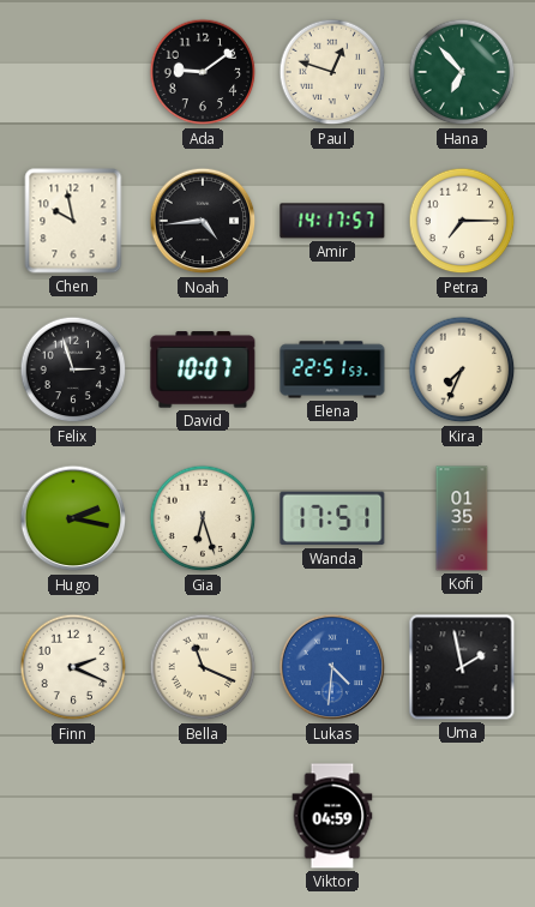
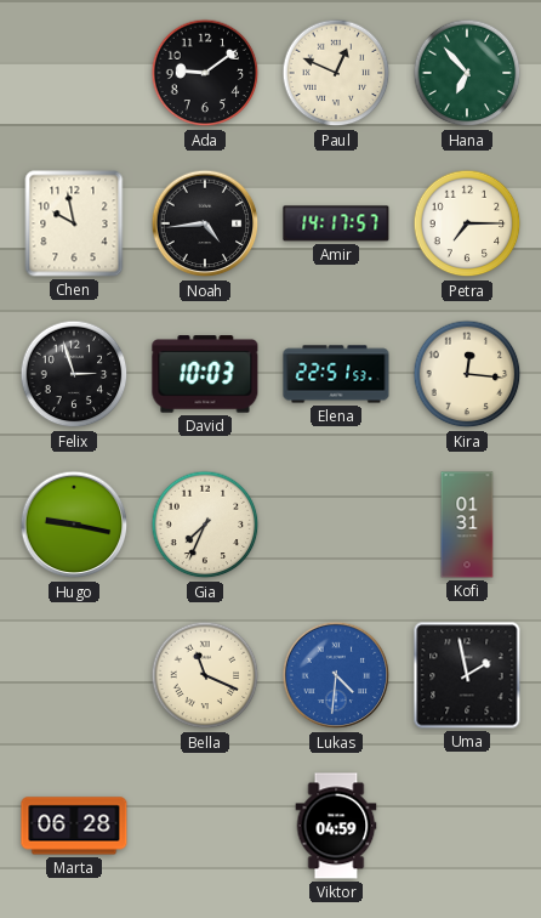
Paul: 12:48 -> 12:49 (336, 73)
David: 10:07 -> 10:03 (205, 374)
Kira: 7:34 -> 12:16 (467, 374)
Hugo: 2:17 -> 9:17 (74, 525)
Gia: 6:27 -> 7:34 (205, 525)
Wanda: 17:51 -> none (332, 518)
Kofi: 01:35 -> 01:31 (467, 525)
Finn: 2:19 -> none (73, 667)
Marta: none -> 06:28 (74, 826)
